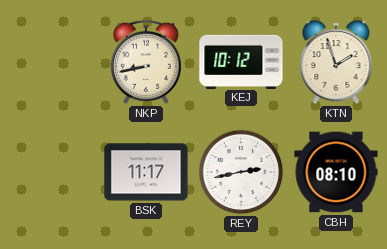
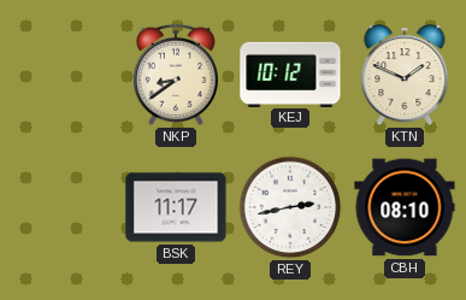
NKP: 8:43 -> 8:39 (176, 75)
KTN: 1:57 -> 1:49 (405, 76)
